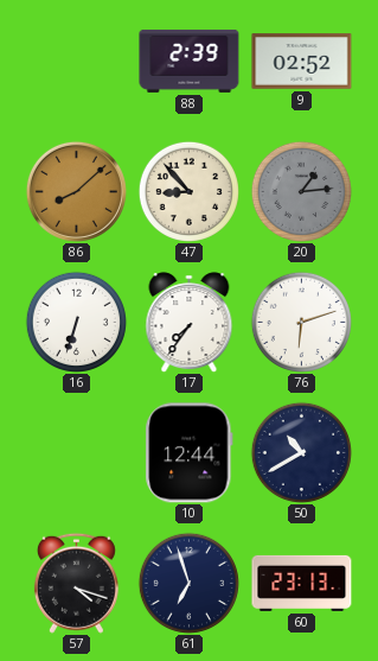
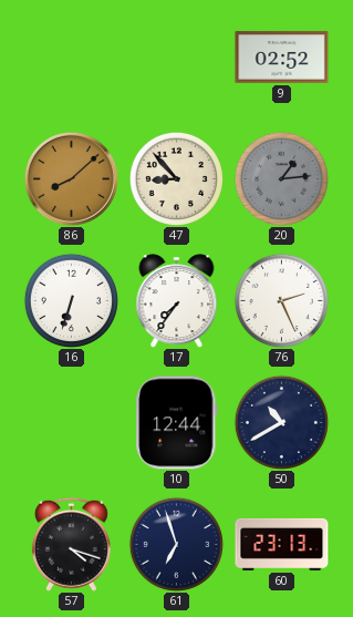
88: 2:39 -> none (190, 61)
76: 6:12 -> 2:26 (281, 300)
